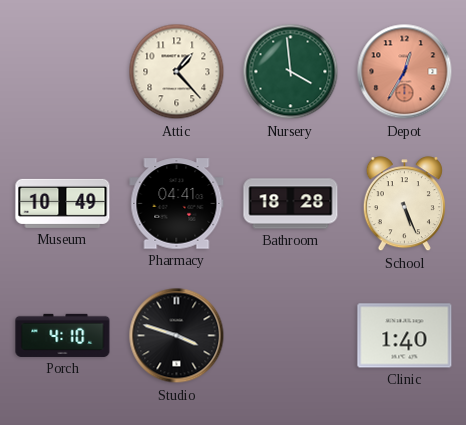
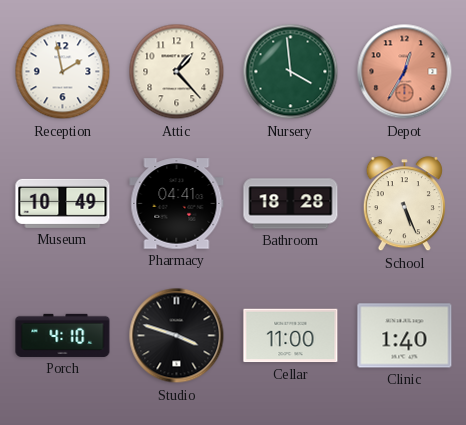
Reception: none -> 1:58 (63, 72)
Cellar: none -> 11:00 (291, 336)
